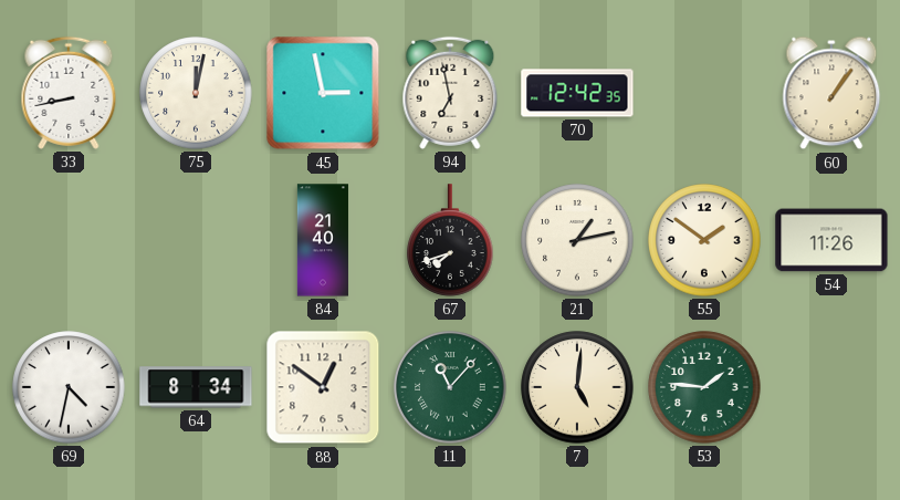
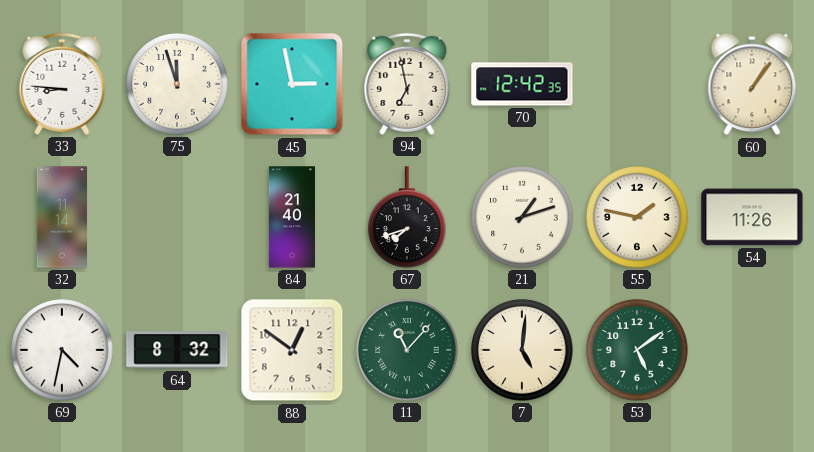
33: 8:43 -> 8:46 (62, 84)
75: 12:02 -> 11:57 (177, 84)
32: none -> 11:14 (61, 217)
21: 1:13 -> 1:12 (522, 217)
55: 1:51 -> 1:47 (637, 217)
64: 8:34 -> 8:32 (177, 350)
53: 1:46 -> 5:09 (637, 350)
